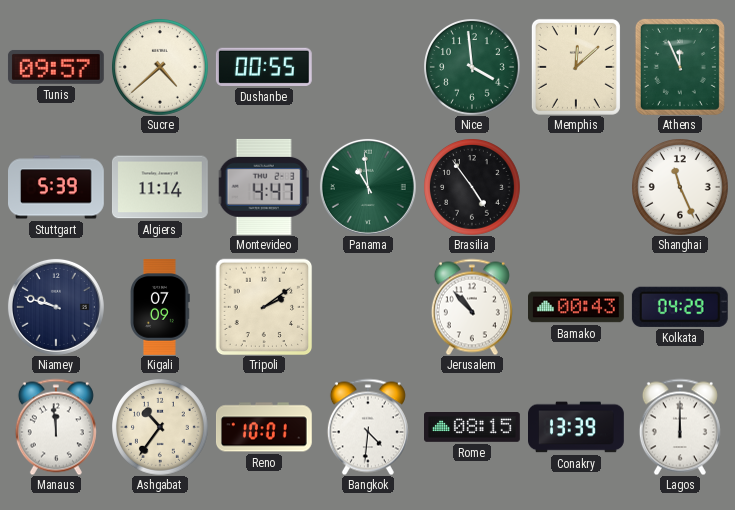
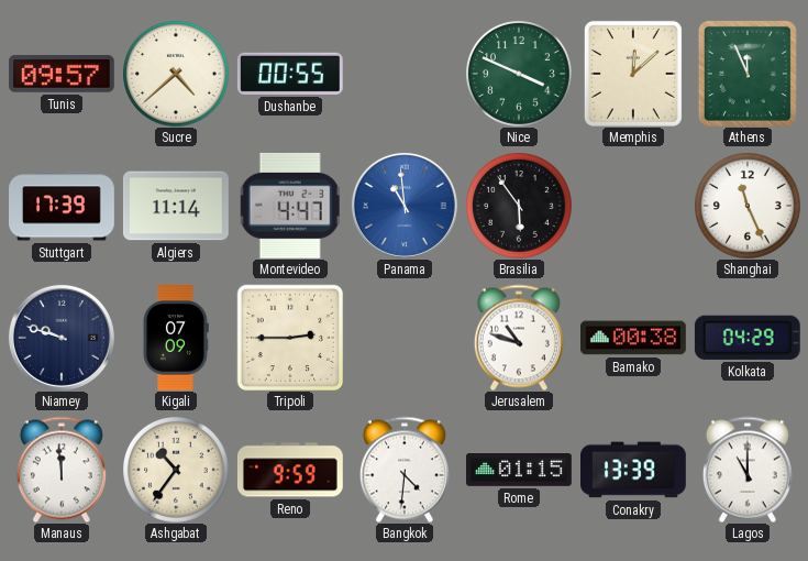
Nice: 3:59 -> 3:49 (519, 74)
Stuttgart: 5:39 -> 17:39 (63, 206)
Panama dial: green -> blue (405, 206)
Brasilia: 4:54 -> 5:54 (519, 206)
Tripoli: 2:09 -> 2:45 (290, 338)
Jerusalem: 10:53 -> 10:48 (519, 338)
Bamako: 00:43 -> 00:38 (634, 338)
Reno: 10:01 -> 9:59 (290, 470)
Rome: 08:15 -> 01:15 (520, 471)
Lagos: 12:00 -> 11:00 (748, 470)
